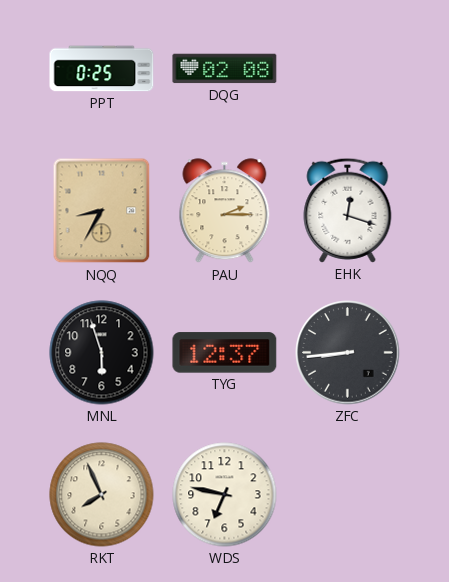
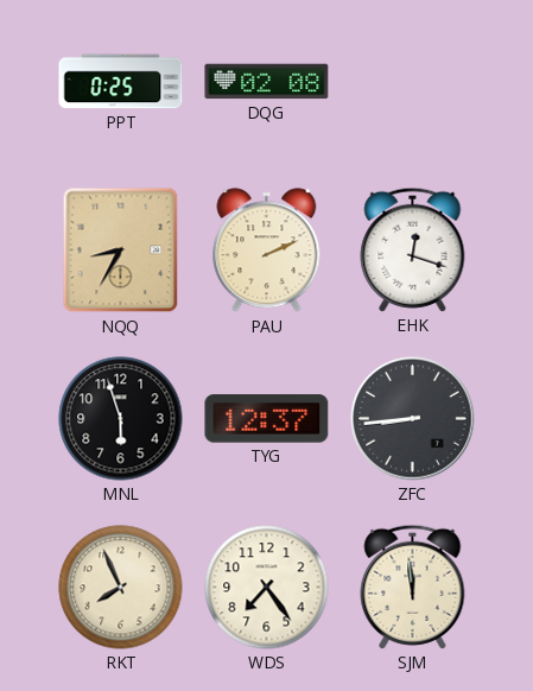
PAU: 2:15 -> 2:11 (267, 251)
WDS: 6:47 -> 7:24 (267, 588)
SJM: none -> 11:59 (413, 587)
